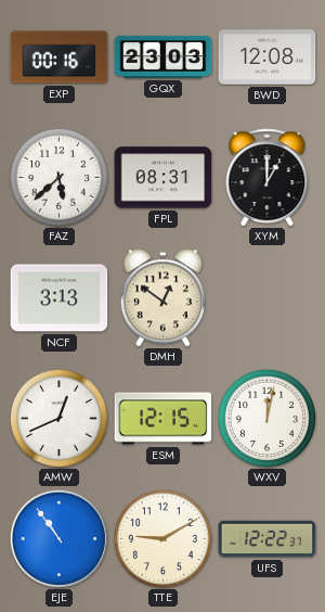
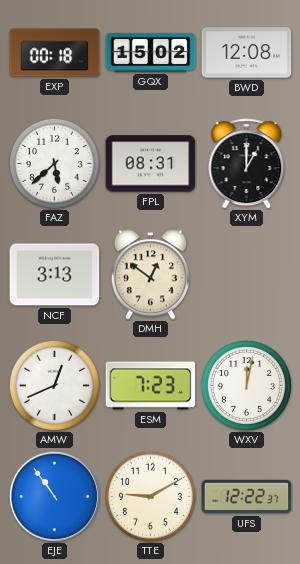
EXP: 00:16 -> 00:18 (55, 53)
GQX: 23:03 -> 15:02 (151, 52)
ESM: 12:15 -> 7:23 (151, 386)
